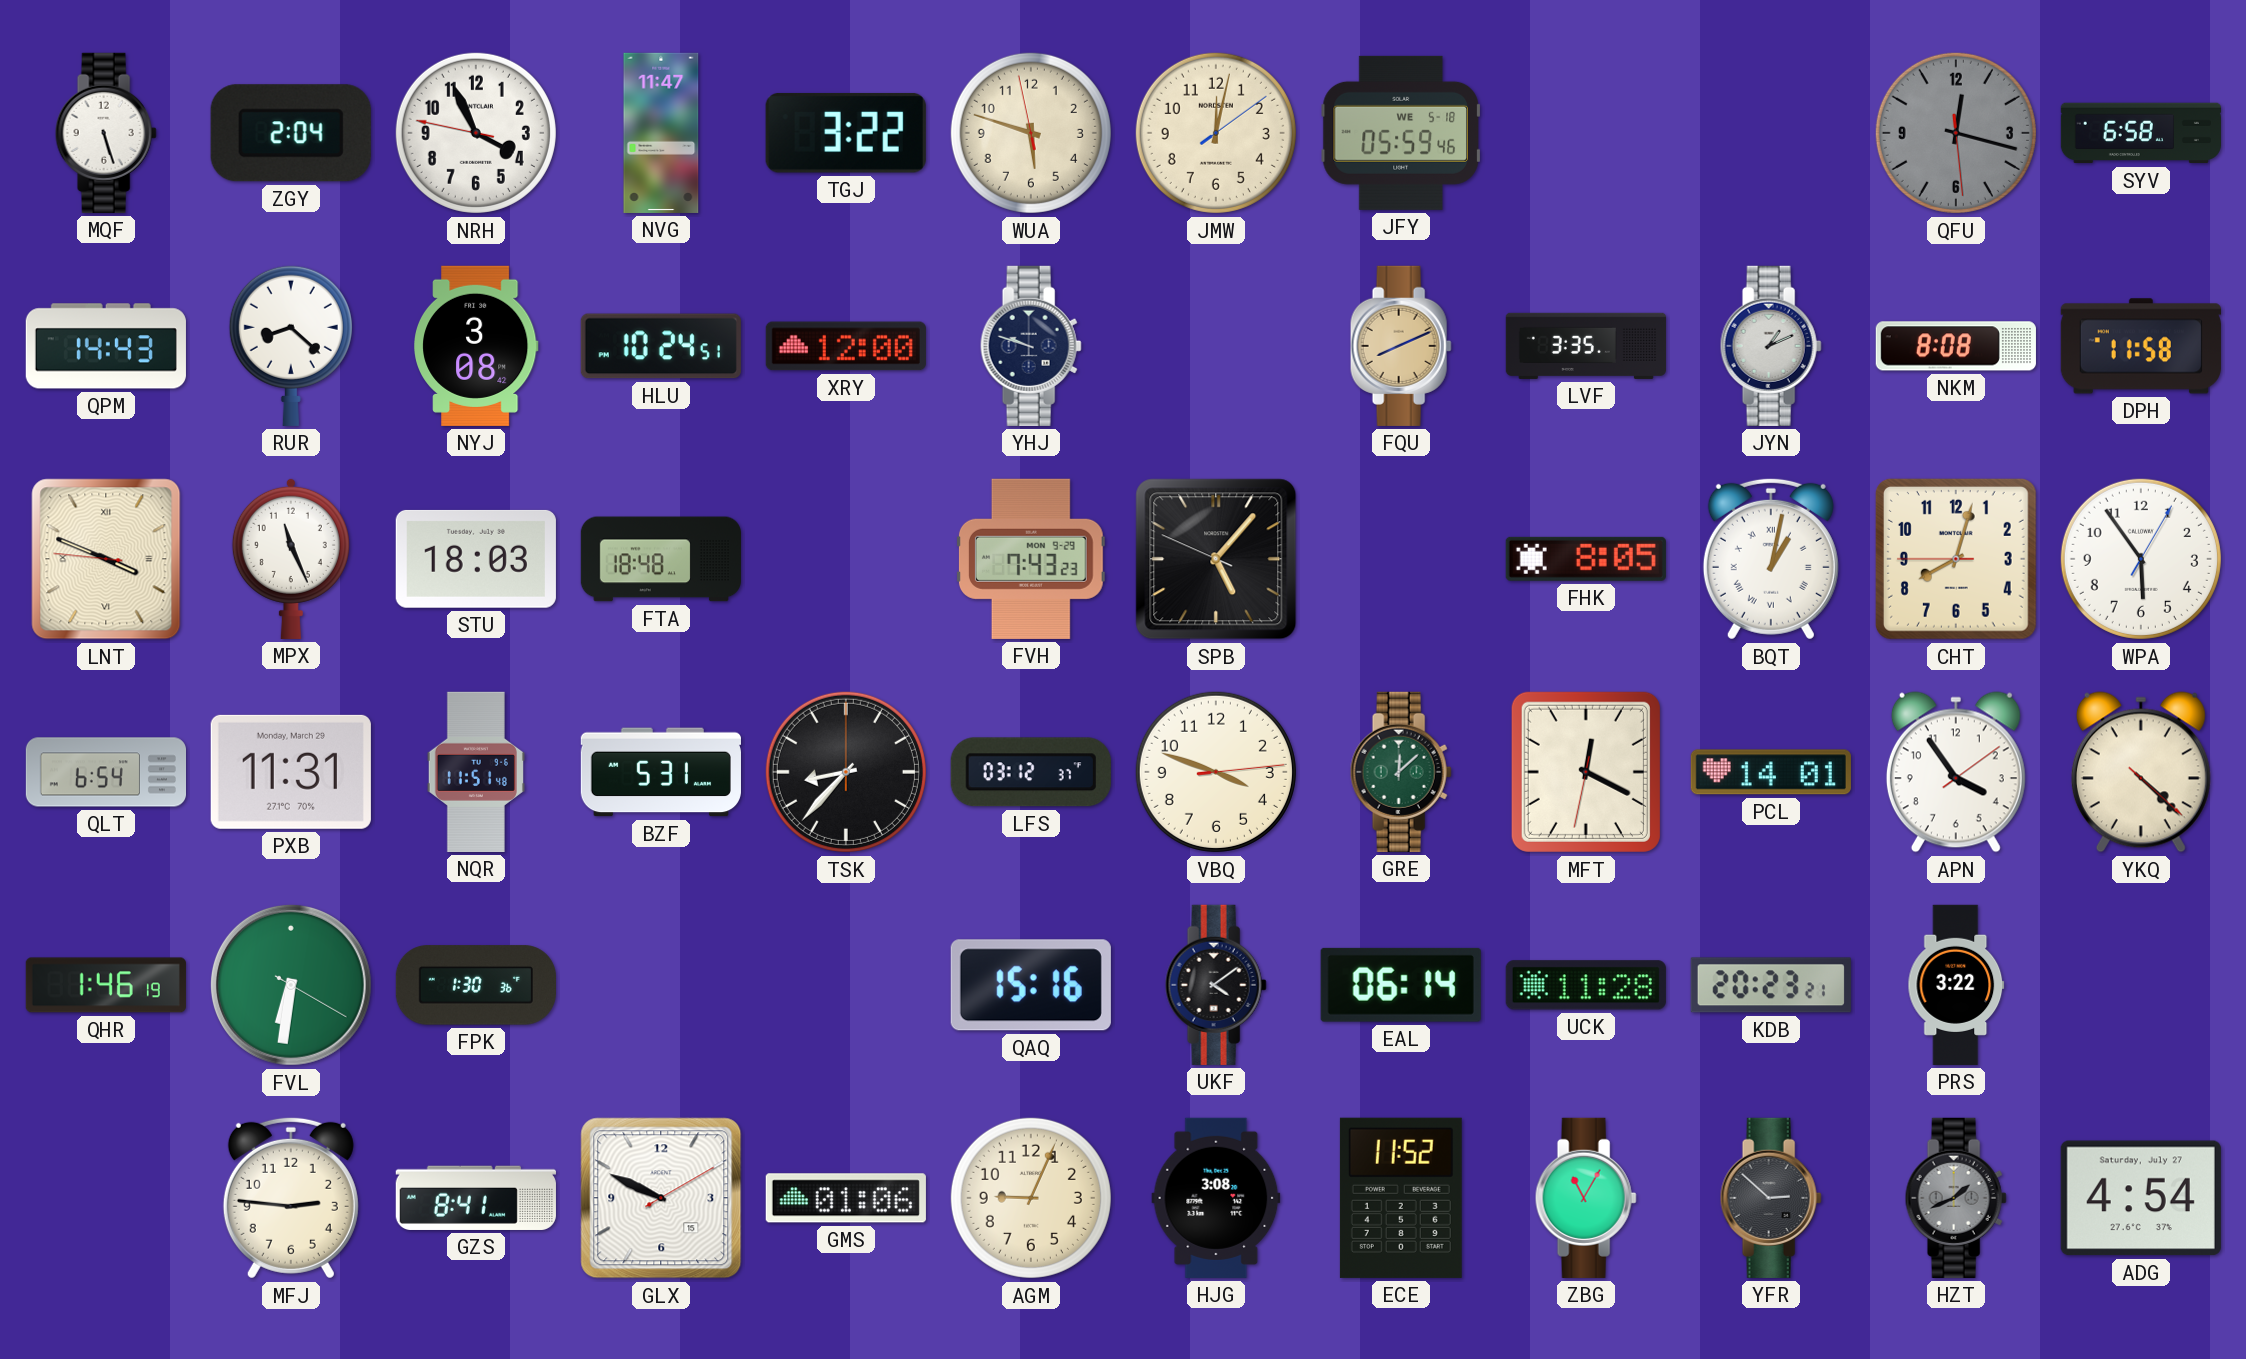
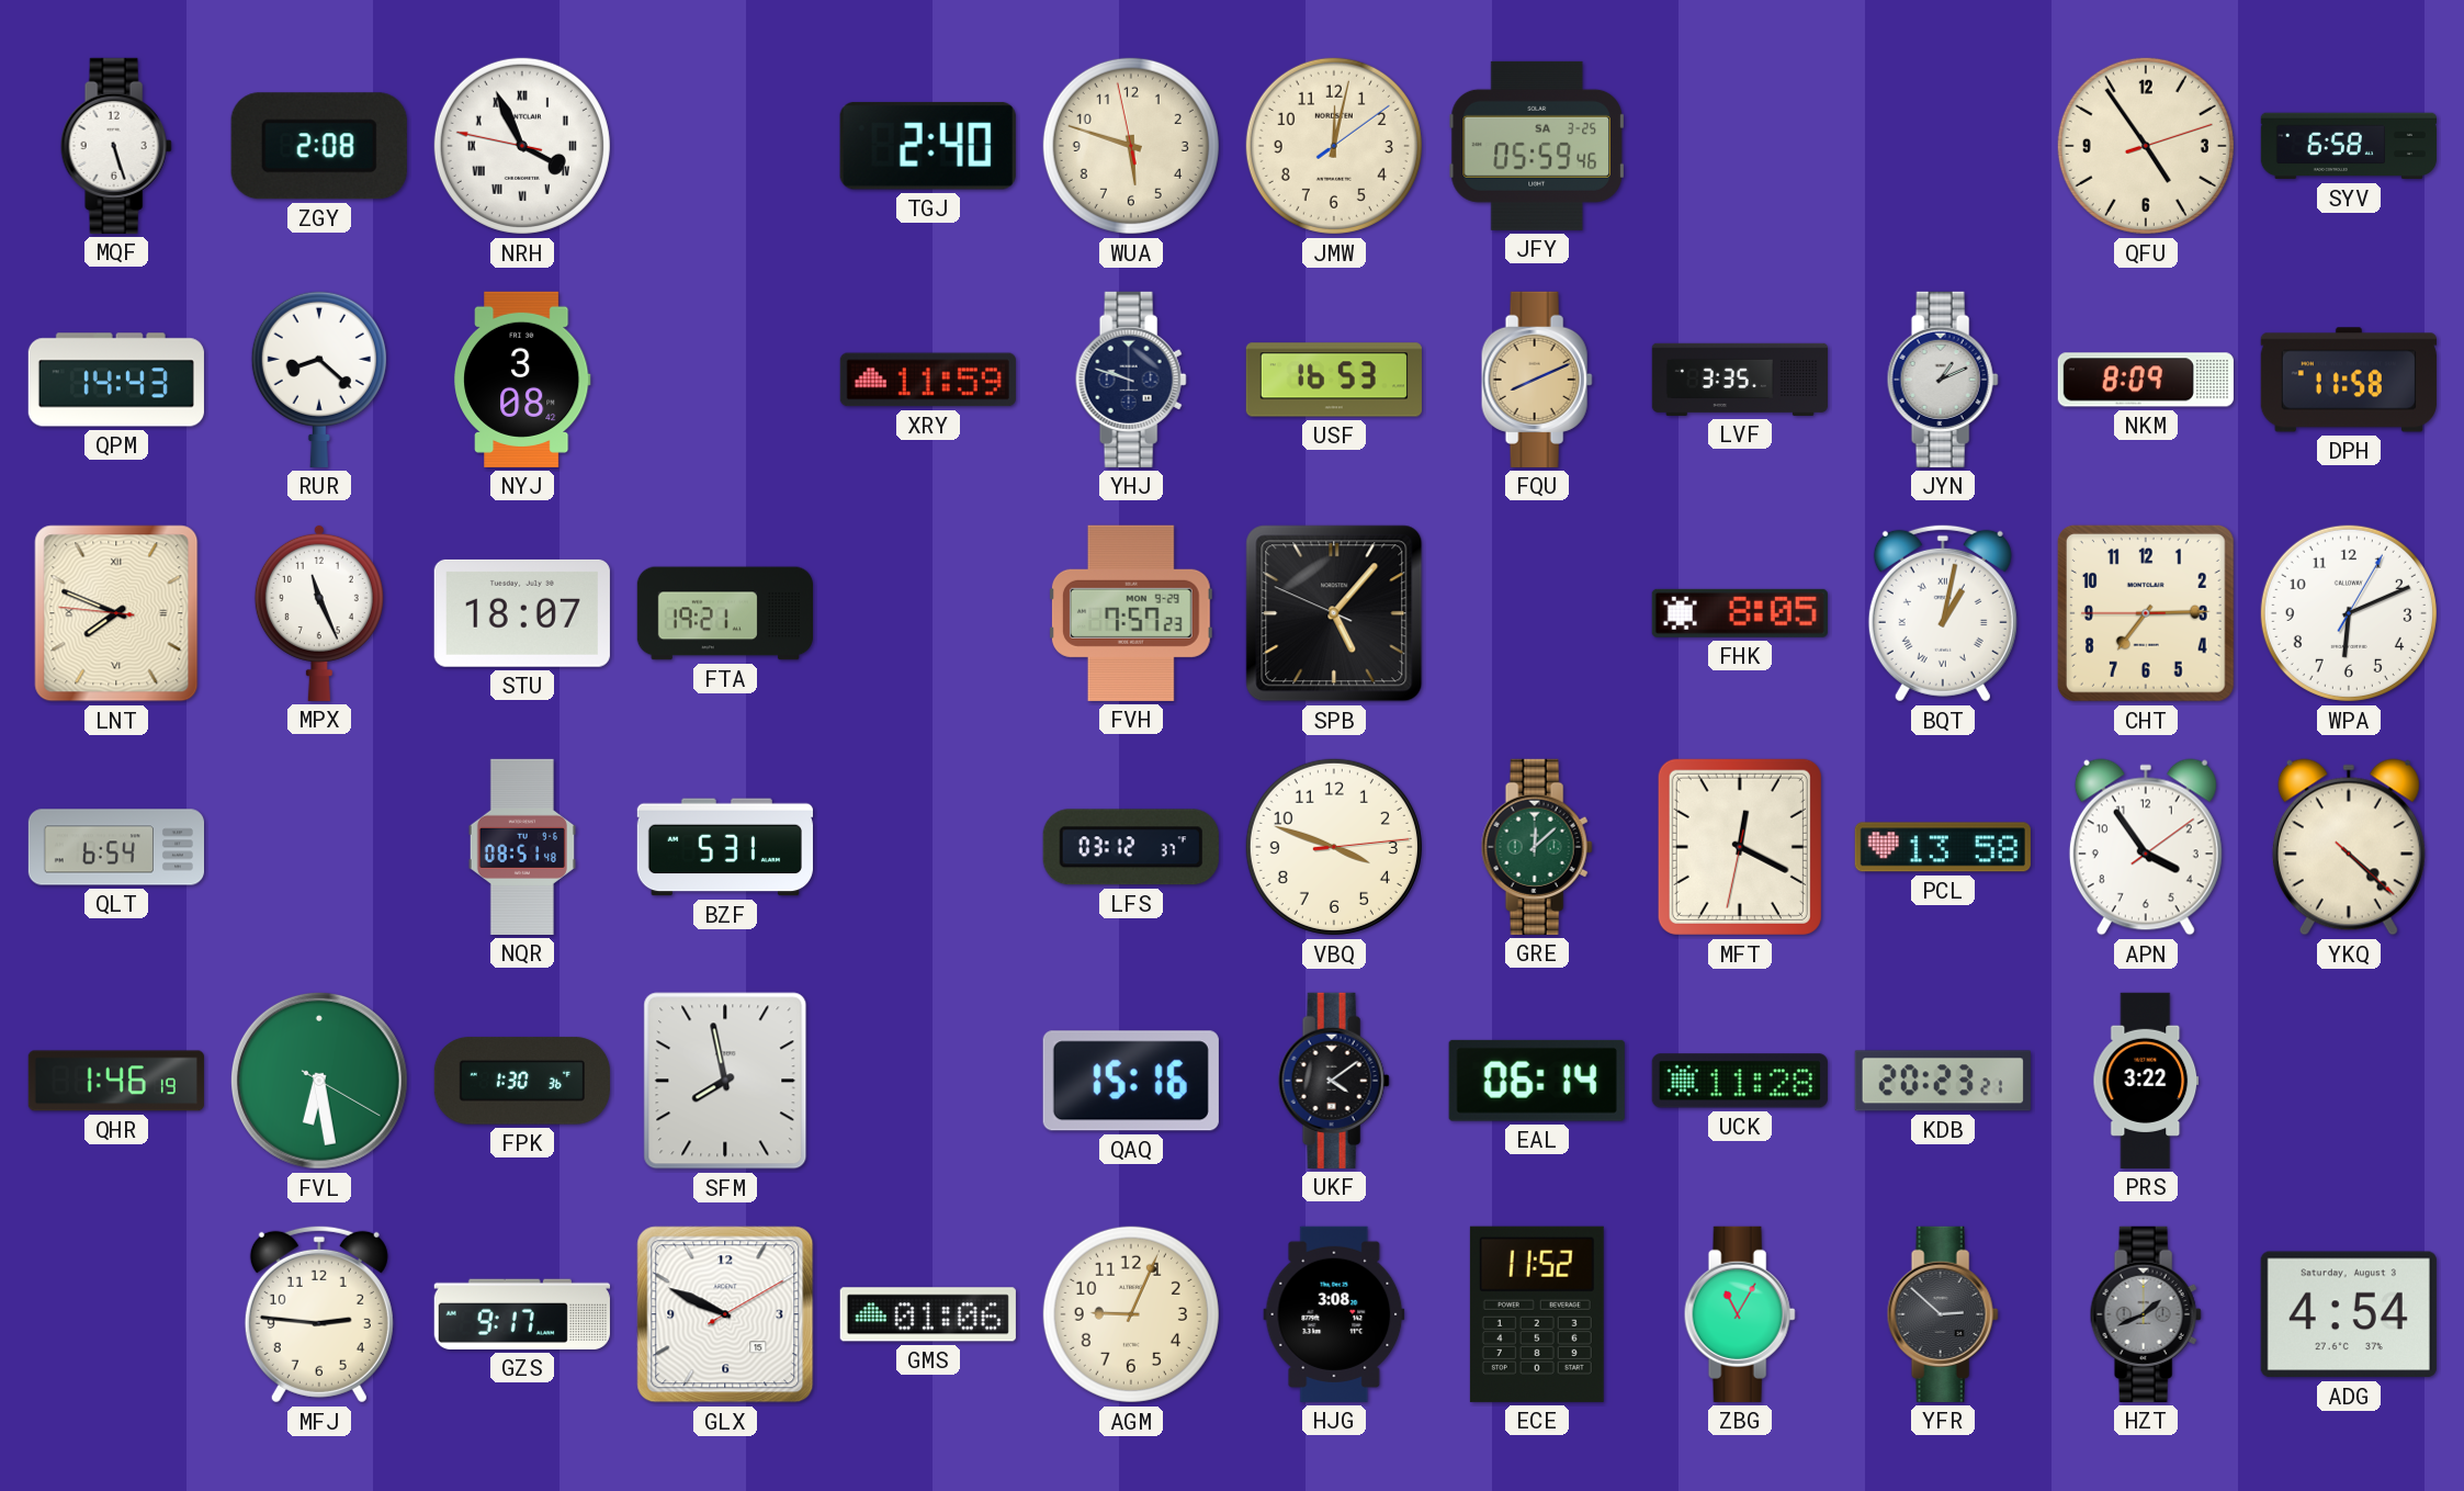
ZGY: 2:04 -> 2:08 (319, 146)
NRH numerals: Arabic -> Roman (522, 146)
NVG: 11:47 -> none (661, 133)
TGJ: 3:22 -> 2:40 (928, 146)
JFY date: WE 5-18 -> SA 3-25 (1537, 146)
QFU: 12:17 -> 4:54 (2146, 146)
QFU dial: grey -> cream (2146, 146)
HLU: 10:24 -> none (661, 346)
XRY: 12:00 -> 11:59 (928, 380)
USF: none -> 16:53 (1334, 380)
NKM: 8:08 -> 8:09 (2146, 380)
LNT: 3:48 -> 7:48 (116, 613)
STU: 18:03 -> 18:07 (522, 613)
FTA: 18:48 -> 19:21 (725, 613)
FVH: 7:43 -> 7:57 (1131, 613)
CHT: 8:02 -> 7:14 (2146, 613)
WPA: 5:54 -> 6:11 (2349, 613)
PXB: 11:31 -> none (291, 772)
NQR: 11:51 -> 08:51 (522, 847)
TSK: 8:37 -> none (846, 772)
PCL: 14:01 -> 13:58 (1943, 847)
FVL: 6:31 -> 6:28 (319, 1081)
SFM: none -> 7:58 (725, 1081)
GZS: 8:41 -> 9:17 (522, 1314)
ADG date: Saturday, July 27 -> Saturday, August 3 (2349, 1314)
